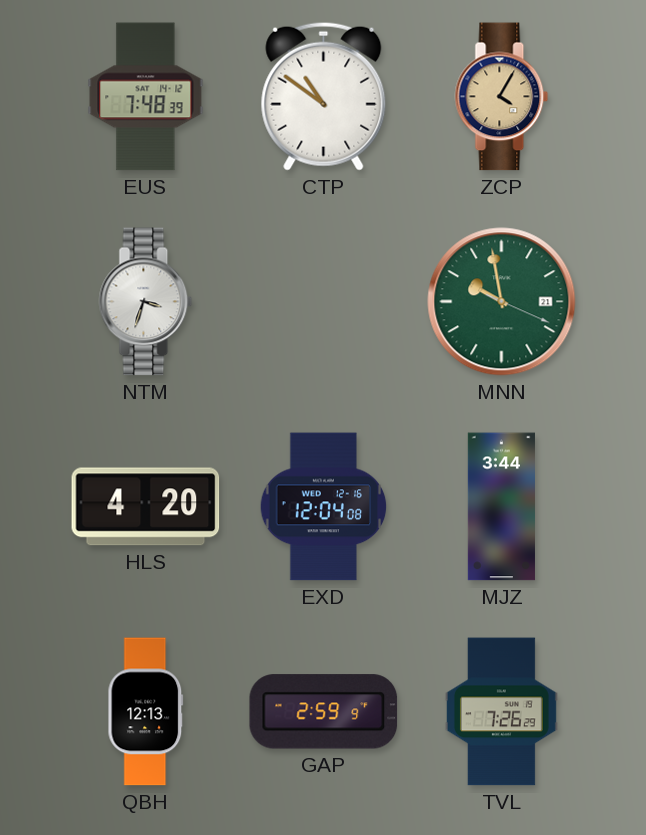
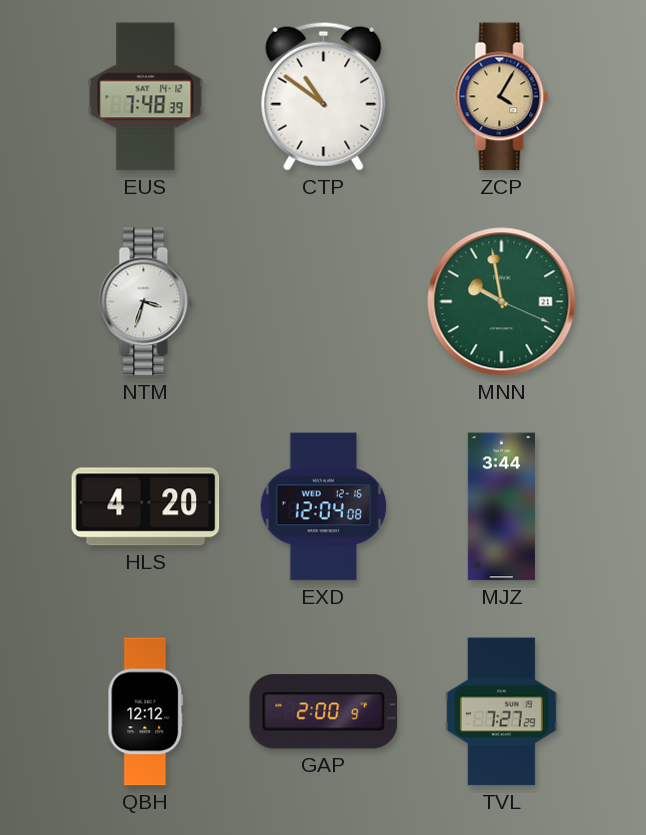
QBH: 12:13 -> 12:12 (146, 712)
GAP: 2:59 -> 2:00 (324, 712)
TVL: 7:26 -> 7:27 (501, 712)
